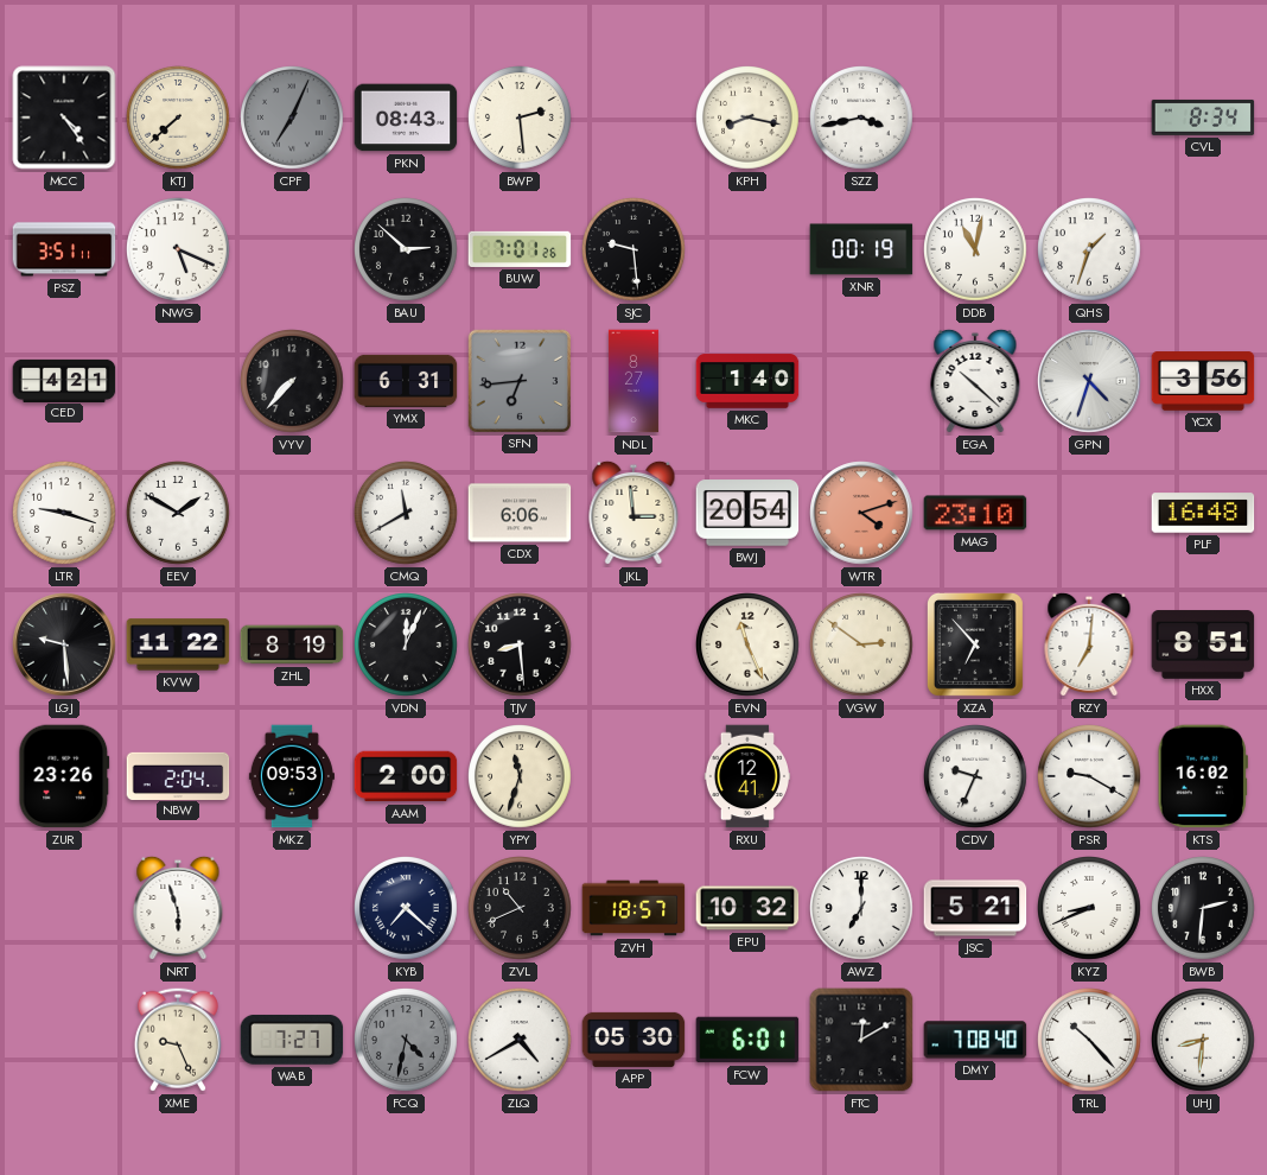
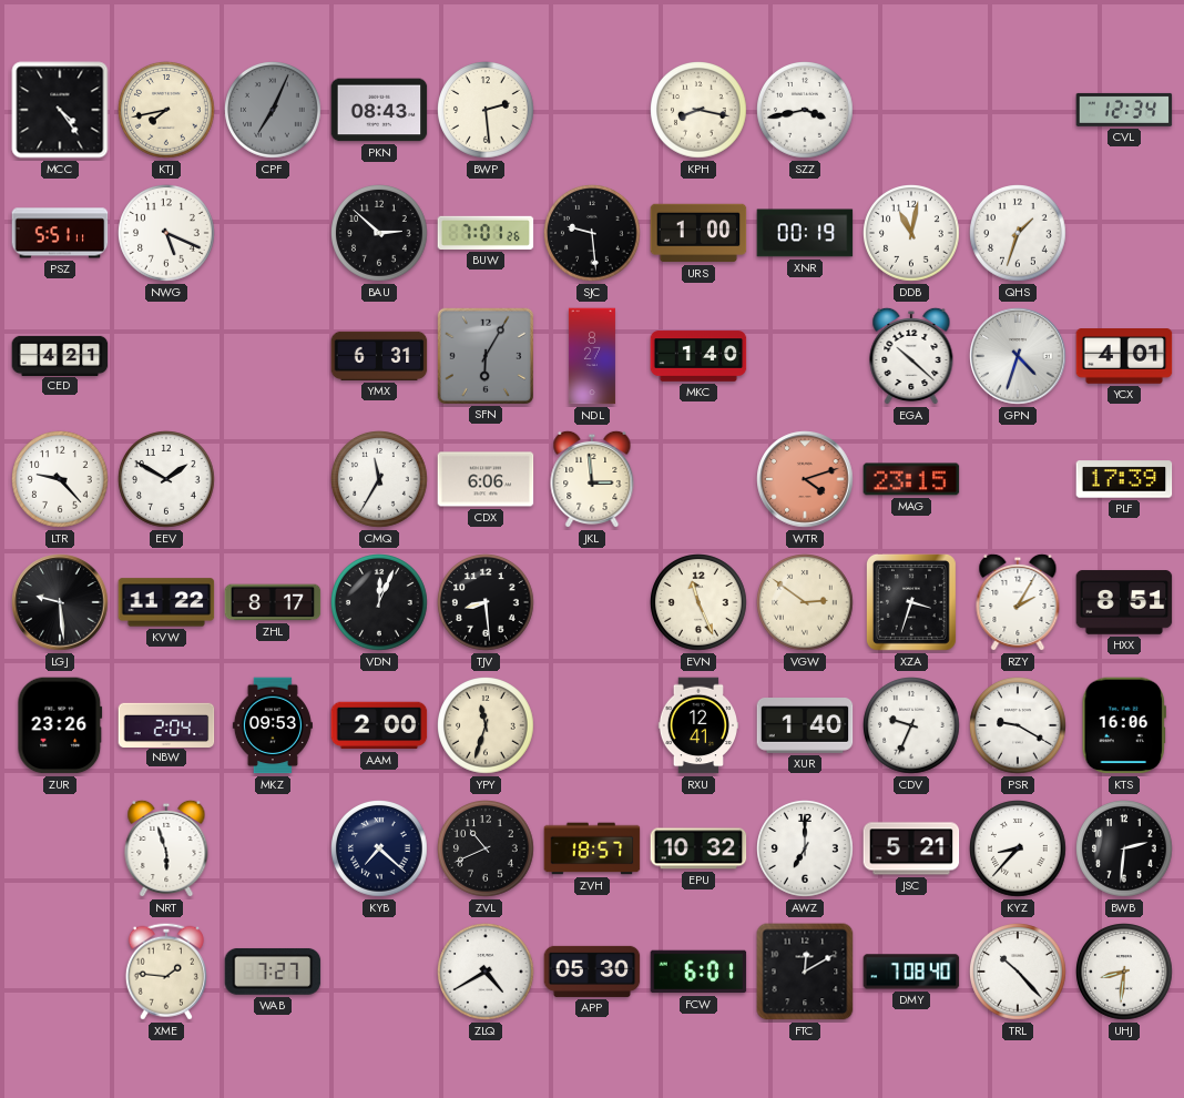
KTJ: 7:38 -> 7:43 (167, 111)
CVL: 8:34 -> 12:34 (1124, 110)
PSZ: 3:51 -> 5:51 (60, 233)
URS: none -> 1:00 (698, 233)
VYV: 7:37 -> none (293, 382)
SFN: 6:44 -> 6:05 (484, 355)
YCX: 3:56 -> 4:01 (1124, 356)
LTR: 9:18 -> 9:23 (61, 480)
CMQ: 11:40 -> 11:35 (380, 480)
BWJ: 20:54 -> none (747, 513)
MAG: 23:10 -> 23:15 (911, 479)
PLF: 16:48 -> 17:39 (1124, 479)
ZHL: 8:19 -> 8:17 (273, 602)
XZA: 6:53 -> 3:33 (911, 602)
RZY: 7:01 -> 2:05 (1018, 602)
XUR: none -> 1:40 (805, 726)
KTS: 16:02 -> 16:06 (1124, 725)
KYZ: 8:41 -> 8:37 (1019, 850)
XME: 9:26 -> 1:46 (166, 972)
FCQ: 4:32 -> none (407, 1041)
